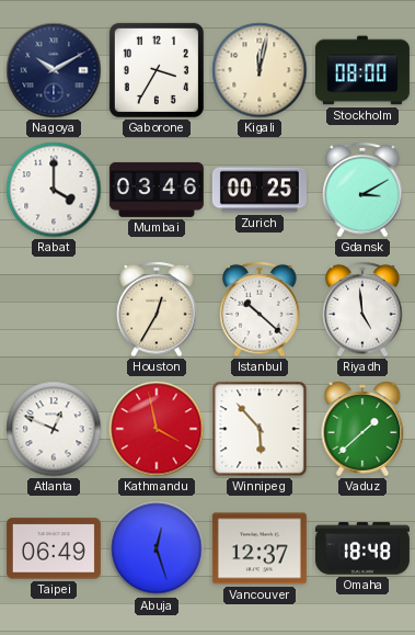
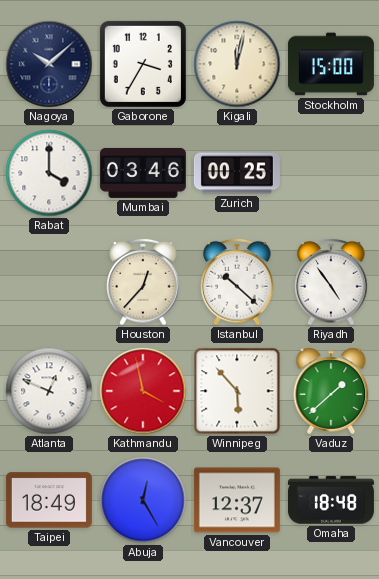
Nagoya: 10:10 -> 10:08 (49, 64)
Stockholm: 08:00 -> 15:00 (331, 64)
Gdansk: 3:10 -> none (362, 190)
Houston: 12:35 -> 12:37 (143, 282)
Riyadh: 4:59 -> 4:54 (331, 282)
Taipei: 06:49 -> 18:49 (49, 500)
Abuja: 12:27 -> 12:25 (143, 500)
